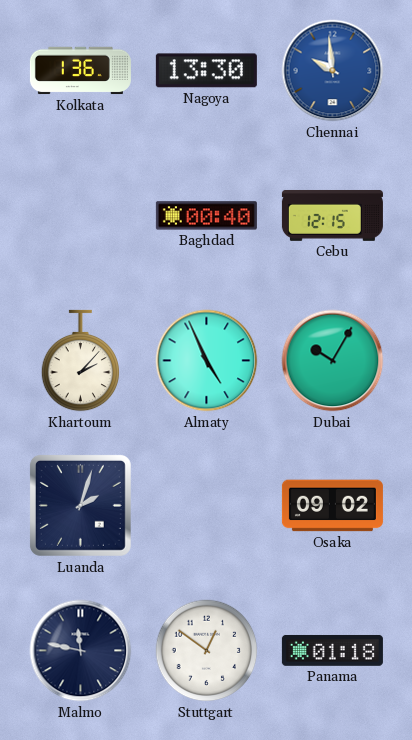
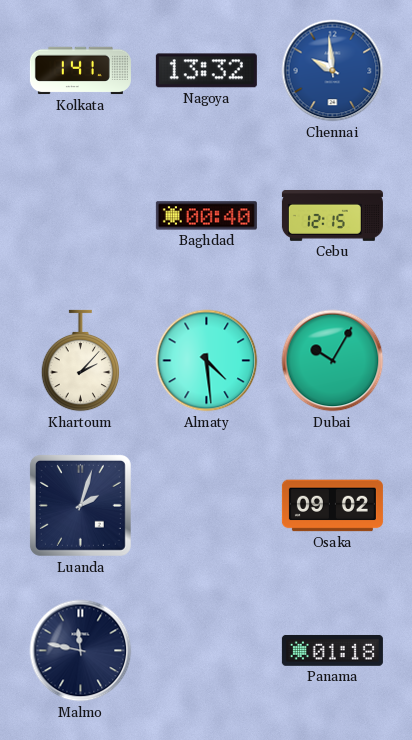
Kolkata: 1:36 -> 1:41 (80, 71)
Nagoya: 13:30 -> 13:32 (206, 71)
Almaty: 4:56 -> 4:29 (207, 361)
Stuttgart: 12:51 -> none (207, 651)
